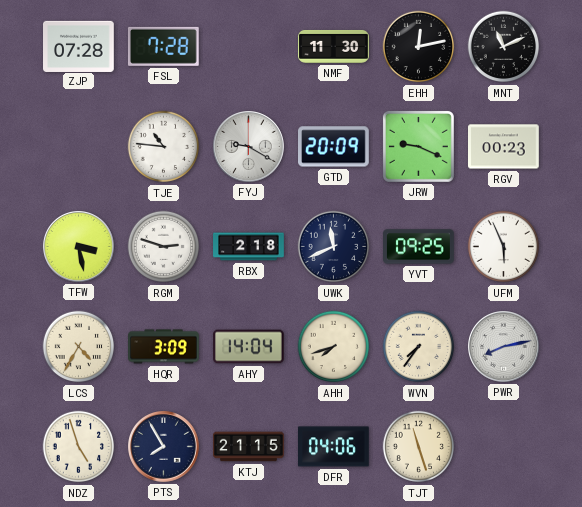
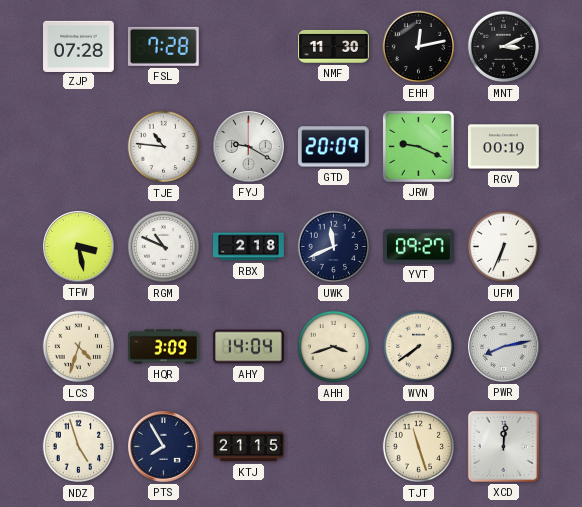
MNT: 11:11 -> 3:11 (504, 47)
RGV: 00:23 -> 00:19 (504, 147)
RGM: 2:48 -> 10:49 (164, 247)
YVT: 09:25 -> 09:27 (419, 247)
UFM: 5:56 -> 6:34 (504, 247)
LCS: 4:35 -> 4:33 (79, 347)
AHH: 7:42 -> 3:42 (334, 347)
WVN: 7:36 -> 7:39 (419, 347)
DFR: 04:06 -> none (334, 447)
XCD: none -> 12:01 (503, 446)
